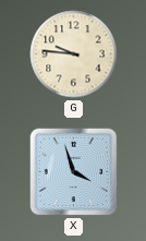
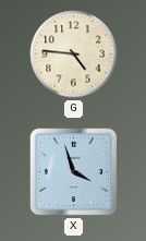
G: 9:46 -> 4:46 (74, 55)
